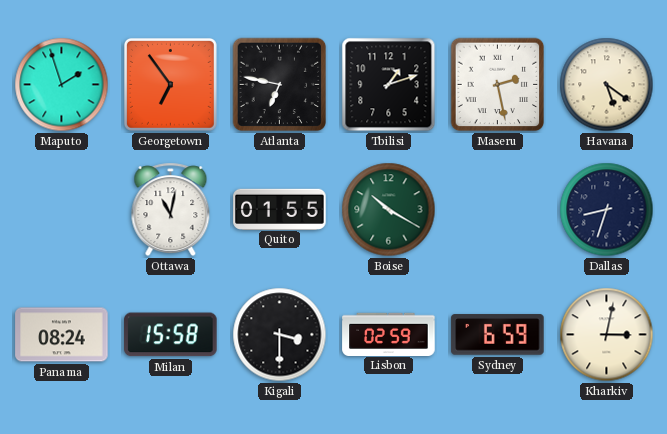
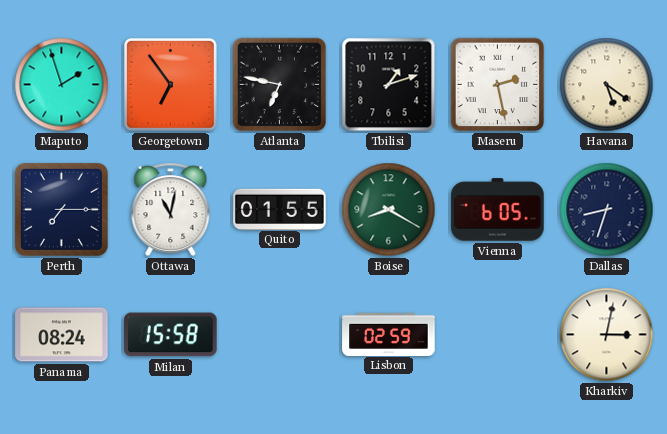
Perth: none -> 7:15 (61, 209)
Boise: 10:20 -> 8:20 (389, 210)
Vienna: none -> 6:05 (498, 210)
Kigali: 3:30 -> none (280, 335)
Sydney: 6:59 -> none (498, 335)
